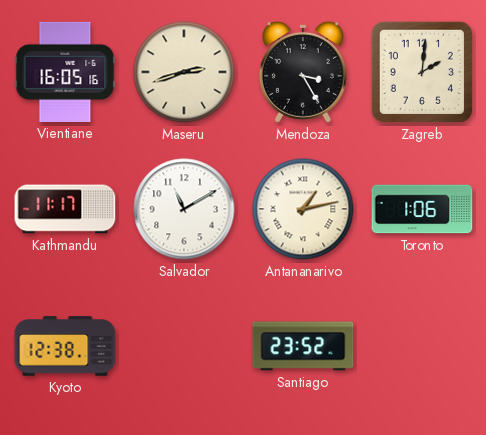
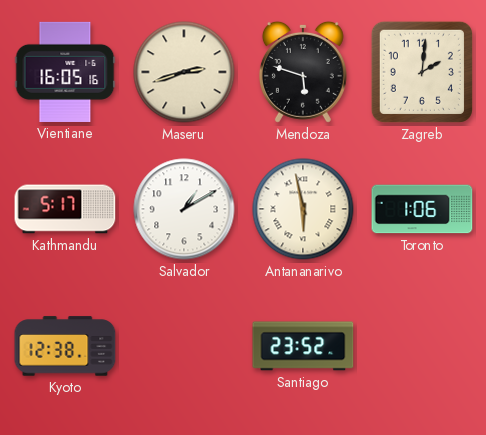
Mendoza: 3:25 -> 5:48 (303, 72)
Kathmandu: 11:17 -> 5:17 (65, 209)
Salvador: 11:10 -> 1:10 (184, 209)
Antananarivo: 1:13 -> 5:58 (303, 209)
